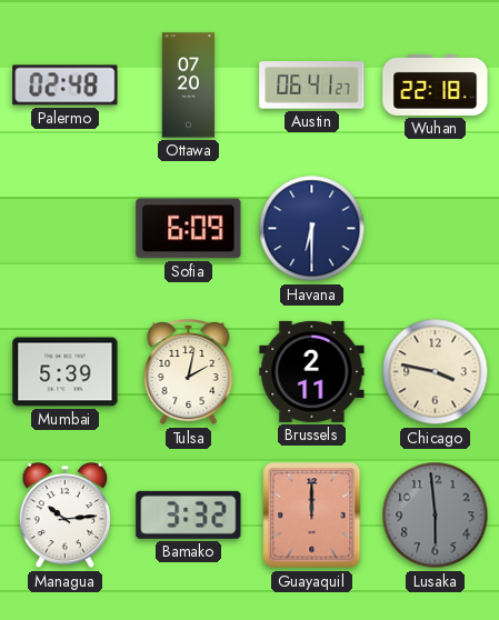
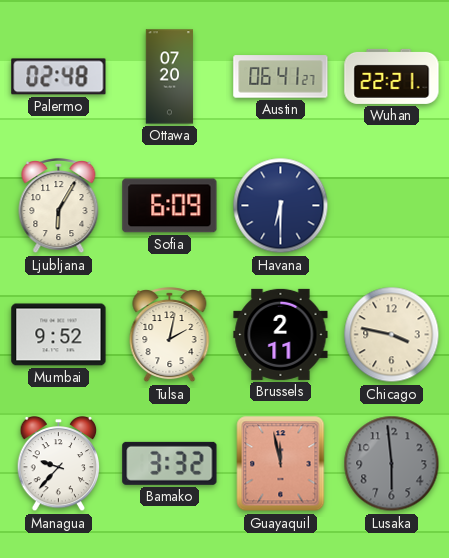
Wuhan: 22:18 -> 22:21 (392, 76)
Ljubljana: none -> 6:05 (59, 207)
Mumbai: 5:39 -> 9:52 (59, 335)
Managua: 10:14 -> 9:37 (59, 464)
Guayaquil: 12:00 -> 11:58 (281, 464)
